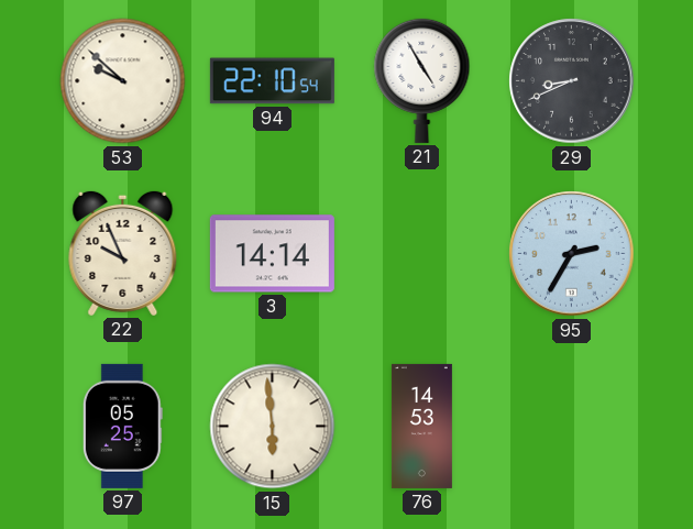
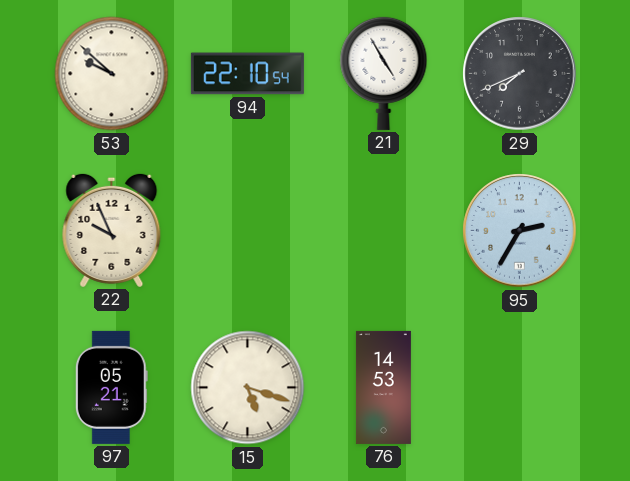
29: 8:41 -> 7:41 (520, 74)
3: 14:14 -> none (272, 254)
97: 05:25 -> 05:21 (111, 387)
15: 5:59 -> 5:18 (248, 388)
